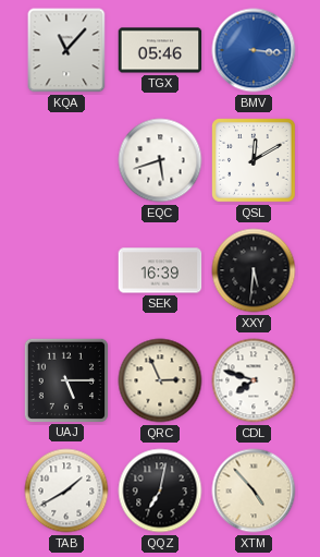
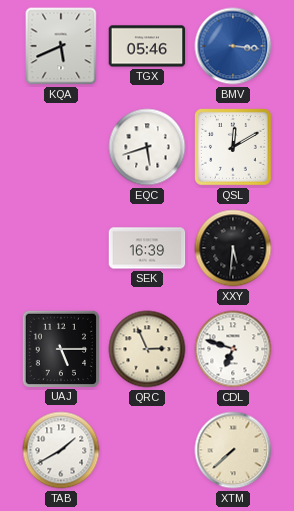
KQA: 11:07 -> 5:41 (61, 46)
CDL: 7:48 -> 6:48 (233, 349)
QQZ: 7:02 -> none (160, 491)
XTM: 4:53 -> 7:38 (233, 450)
